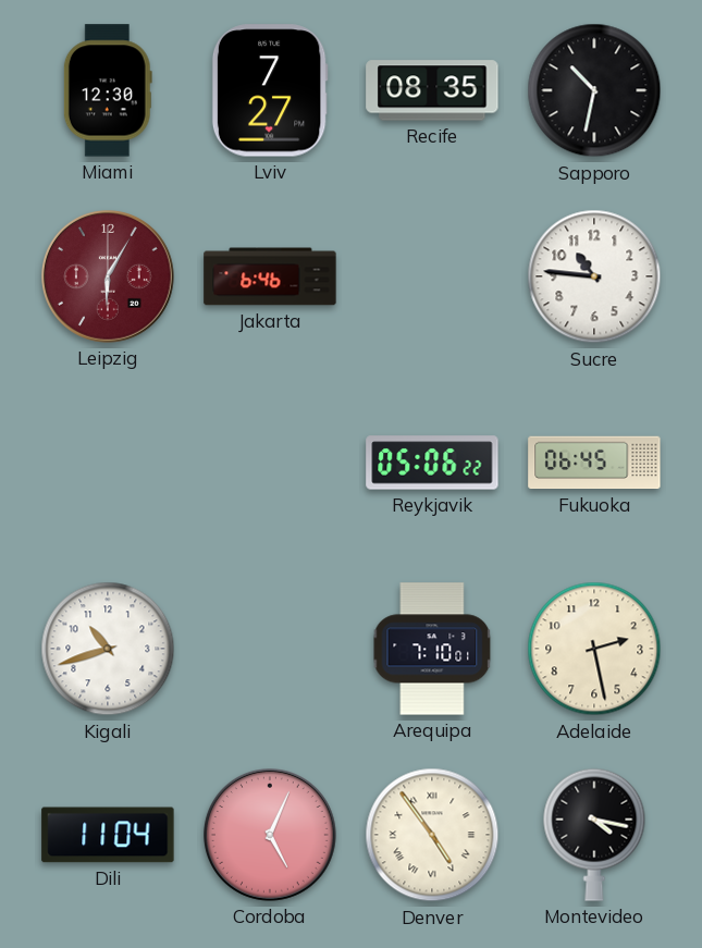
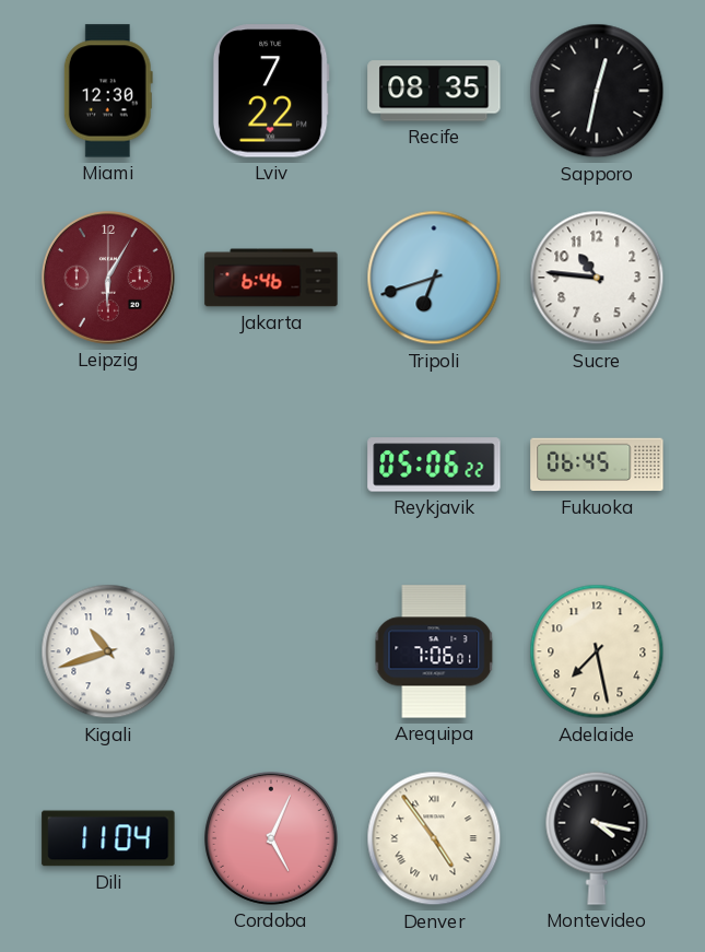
Lviv: 7:27 -> 7:22 (271, 91)
Sapporo: 10:32 -> 12:32 (597, 91)
Tripoli: none -> 6:42 (434, 278)
Arequipa: 7:10 -> 7:06 (434, 651)
Adelaide: 2:28 -> 7:28 (597, 651)
